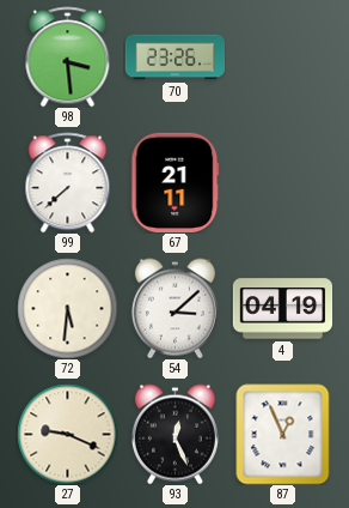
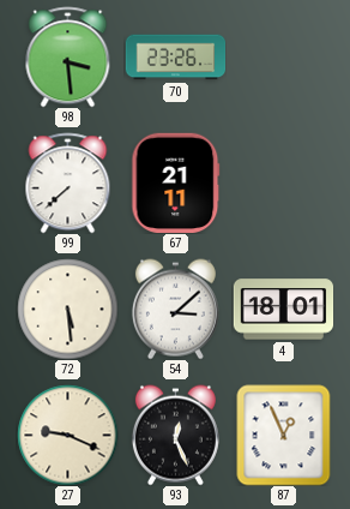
72: 5:31 -> 5:29 (67, 309)
4: 04:19 -> 18:01 (283, 310)
